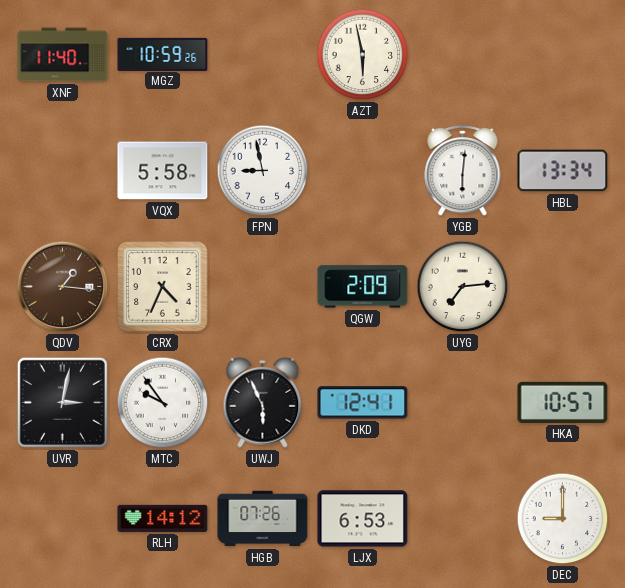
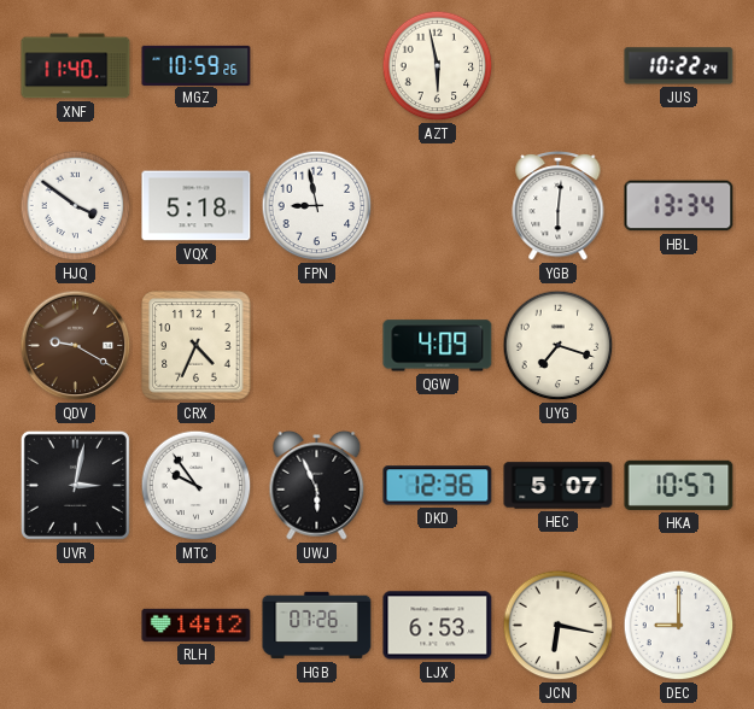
JUS: none -> 10:22 (679, 66)
HJQ: none -> 3:51 (76, 206)
VQX: 5:58 -> 5:18 (197, 206)
QDV: 1:16 -> 9:20 (76, 346)
QGW: 2:09 -> 4:09 (438, 346)
UYG: 7:14 -> 7:18 (559, 346)
DKD: 12:41 -> 12:36 (438, 486)
HEC: none -> 5:07 (559, 486)
JCN: none -> 6:17 (559, 626)
